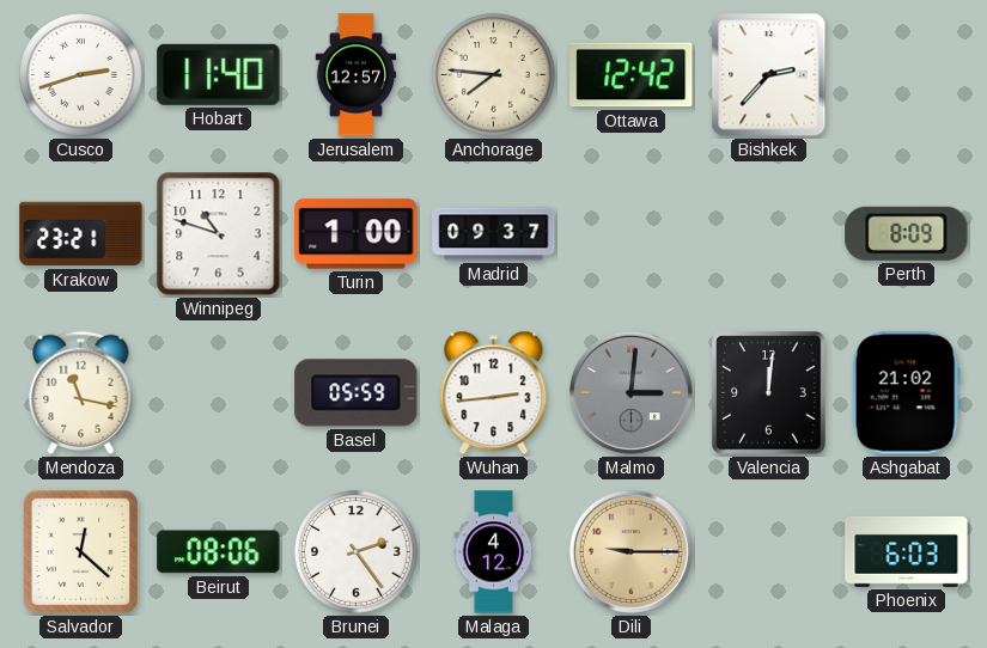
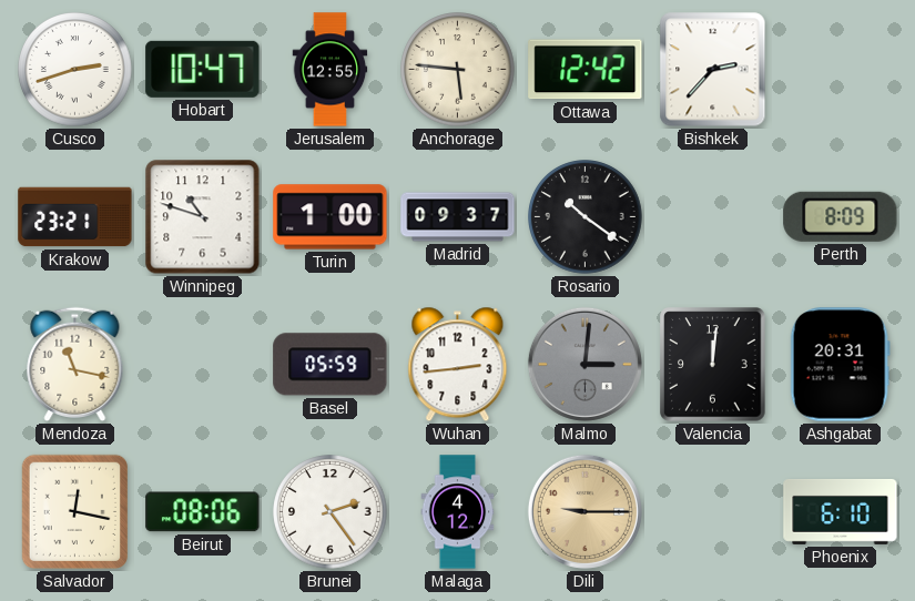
Hobart: 11:40 -> 10:47 (203, 69)
Jerusalem: 12:57 -> 12:55 (331, 70)
Anchorage: 7:46 -> 5:46 (458, 70)
Rosario: none -> 10:21 (586, 217)
Ashgabat: 21:02 -> 20:31 (840, 365)
Salvador: 12:22 -> 12:17 (75, 512)
Phoenix: 6:03 -> 6:10 (841, 511)
